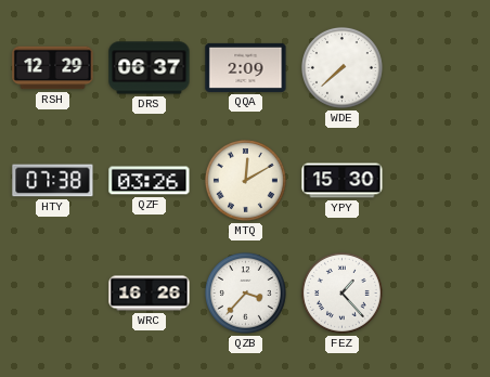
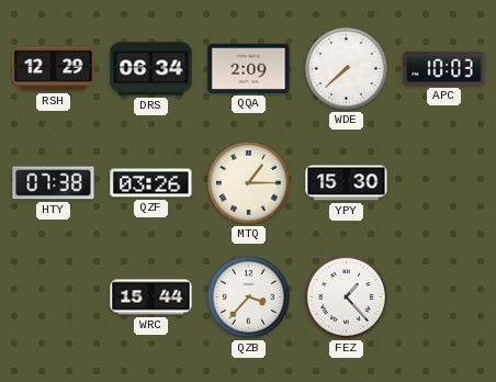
DRS: 06:37 -> 06:34 (151, 69)
APC: none -> 10:03 (444, 68)
MTQ: 12:10 -> 1:15 (248, 182)
WRC: 16:26 -> 15:44 (151, 297)
